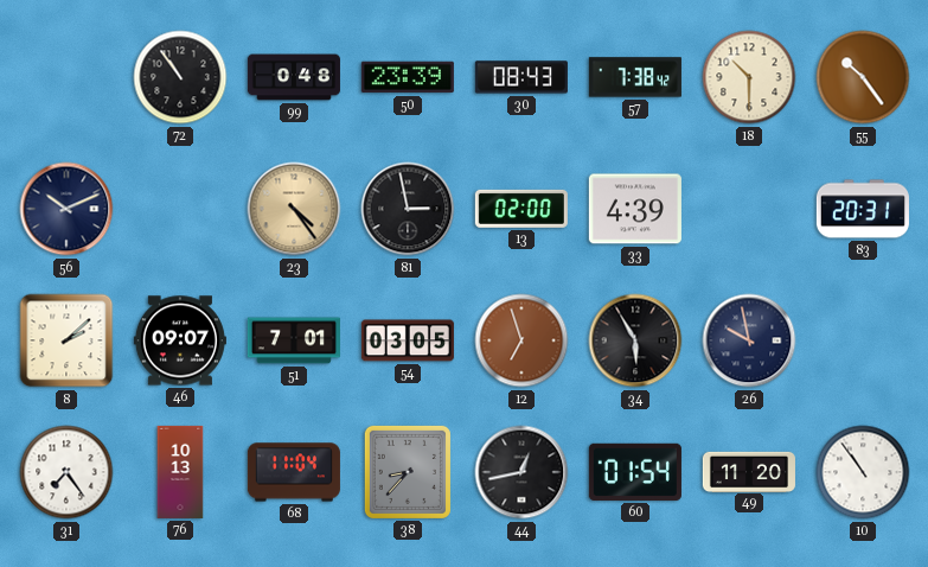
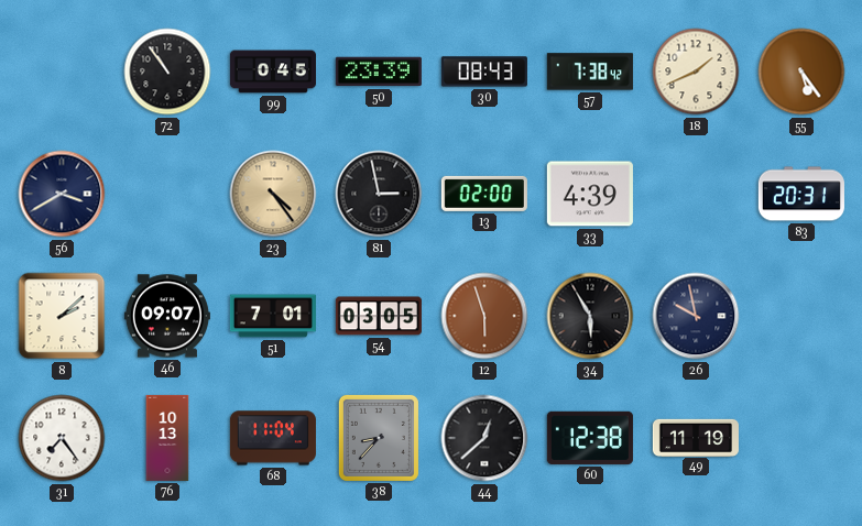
99: 0:48 -> 0:45 (273, 72)
18: 10:30 -> 1:41 (696, 72)
55: 10:24 -> 5:24 (801, 72)
56: 10:11 -> 3:40 (62, 194)
12: 6:57 -> 5:57 (484, 316)
44: 12:43 -> 12:38 (484, 438)
60: 01:54 -> 12:38 (590, 438)
49: 11:20 -> 11:19 (696, 437)
10: 10:54 -> none (863, 472)
